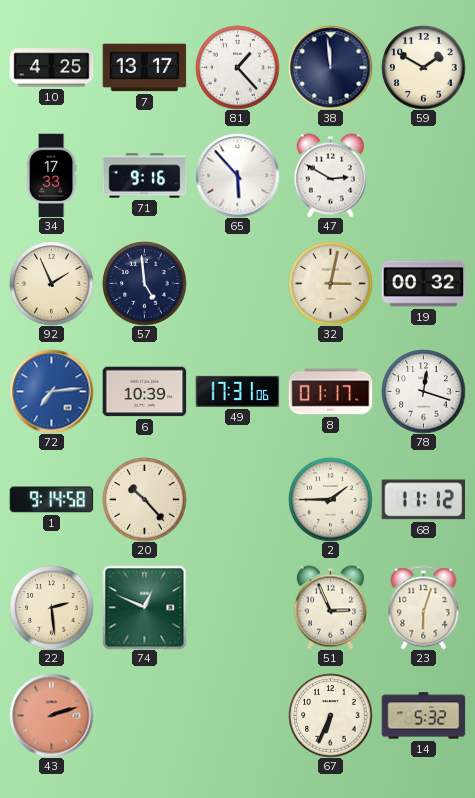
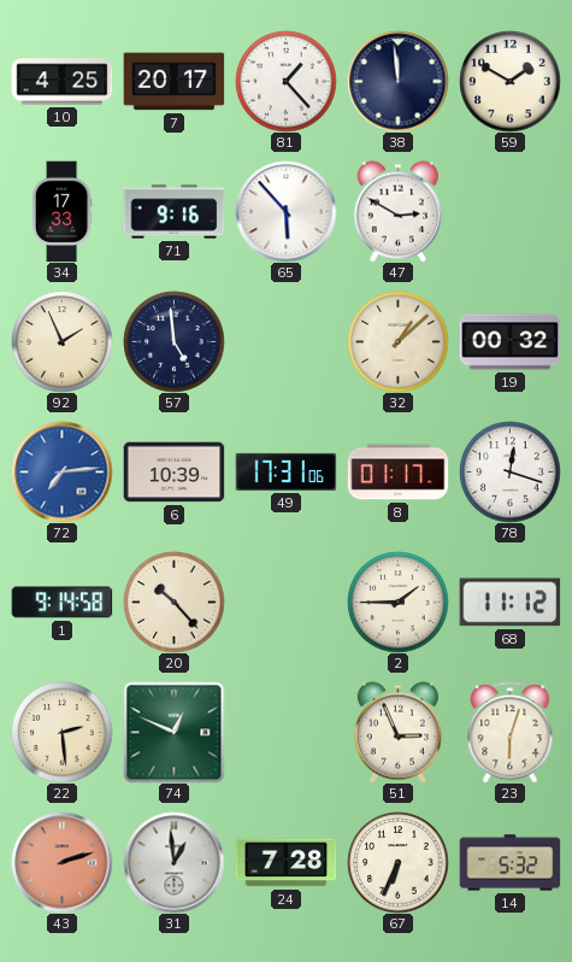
7: 13:17 -> 20:17 (173, 82)
32: 3:02 -> 1:08 (397, 341)
31: none -> 12:59 (173, 862)
24: none -> 7:28 (285, 863)
